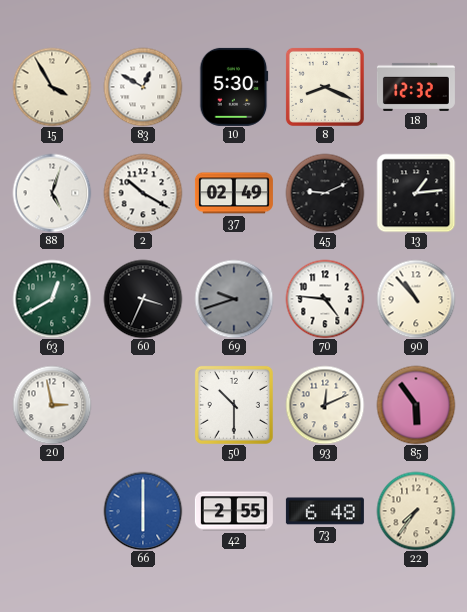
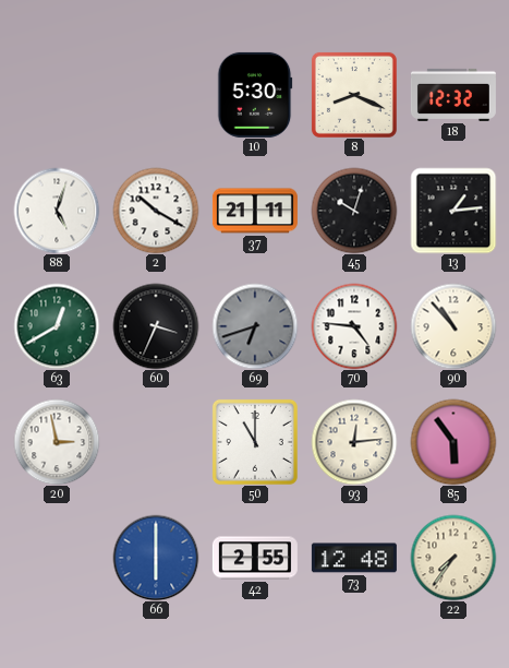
15: 3:55 -> none (52, 87)
83: 12:50 -> none (143, 87)
37: 02:49 -> 21:11 (255, 211)
45: 9:11 -> 10:03 (354, 211)
69: 9:42 -> 6:42 (255, 326)
50: 10:30 -> 11:00 (255, 442)
93: 12:11 -> 12:14 (354, 442)
73: 6:48 -> 12:48 (354, 558)
